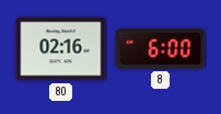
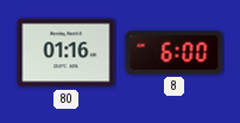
80: 02:16 -> 01:16 (67, 53)
